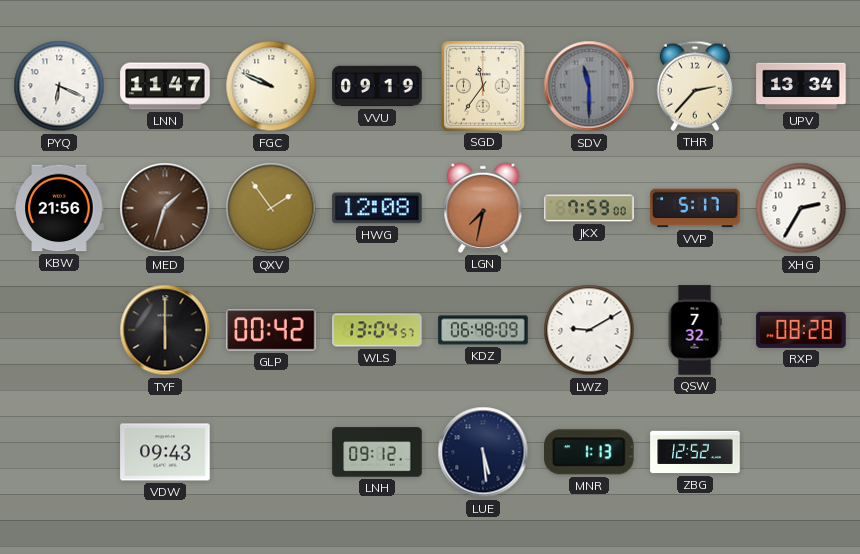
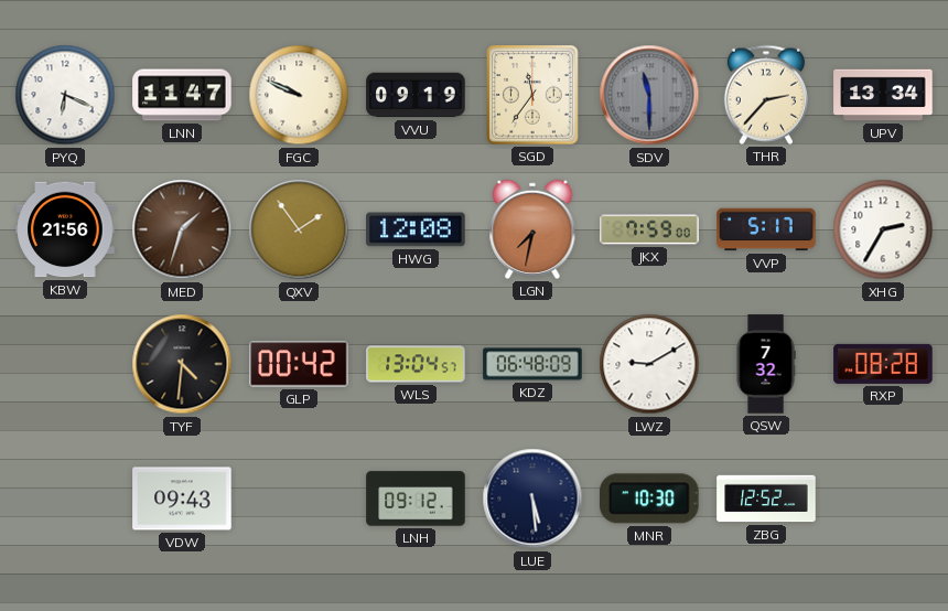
TYF: 6:00 -> 4:31 (182, 364)
MNR: 1:13 -> 10:30 (650, 499)
